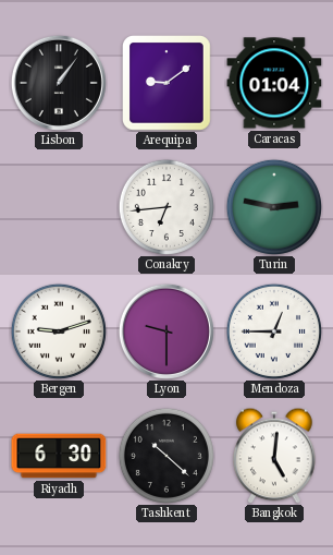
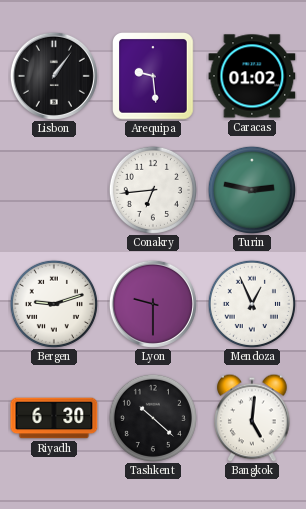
Arequipa: 9:09 -> 9:29 (154, 76)
Caracas: 01:04 -> 01:02 (252, 76)
Mendoza: 12:45 -> 12:56 (252, 304)
